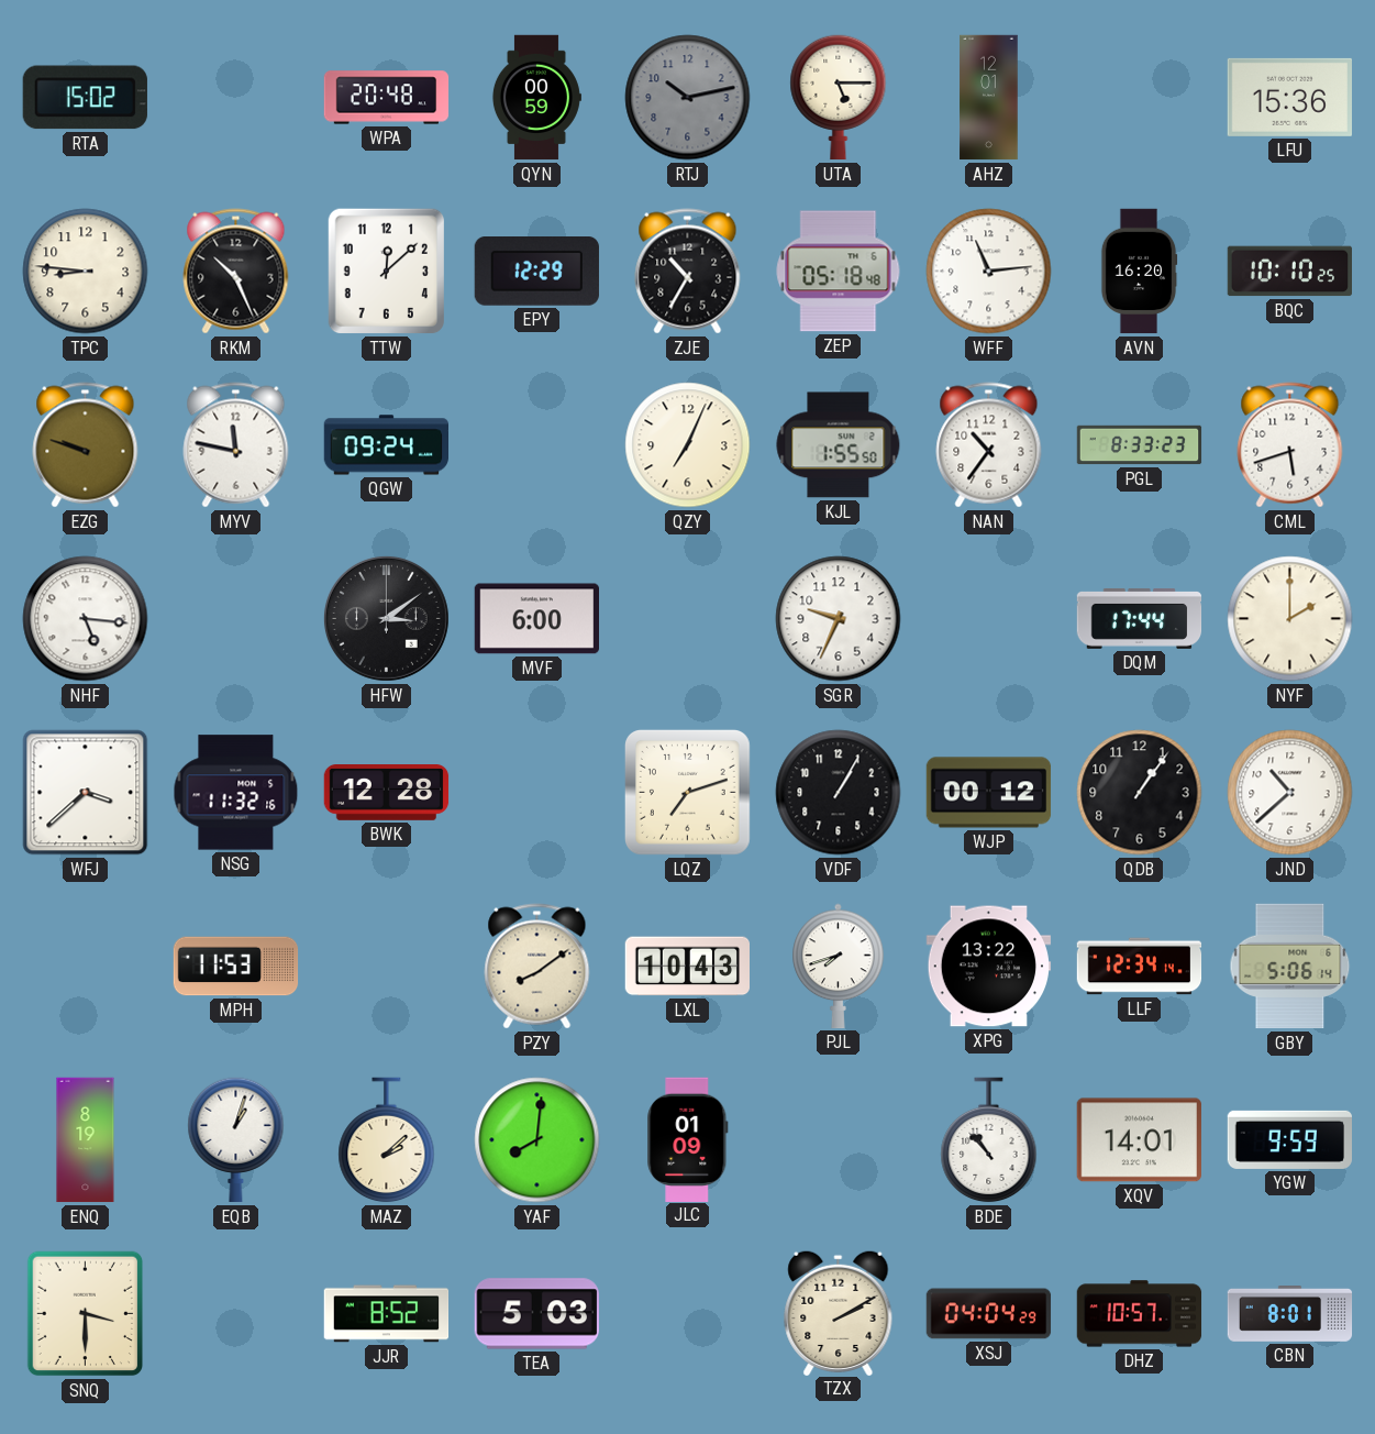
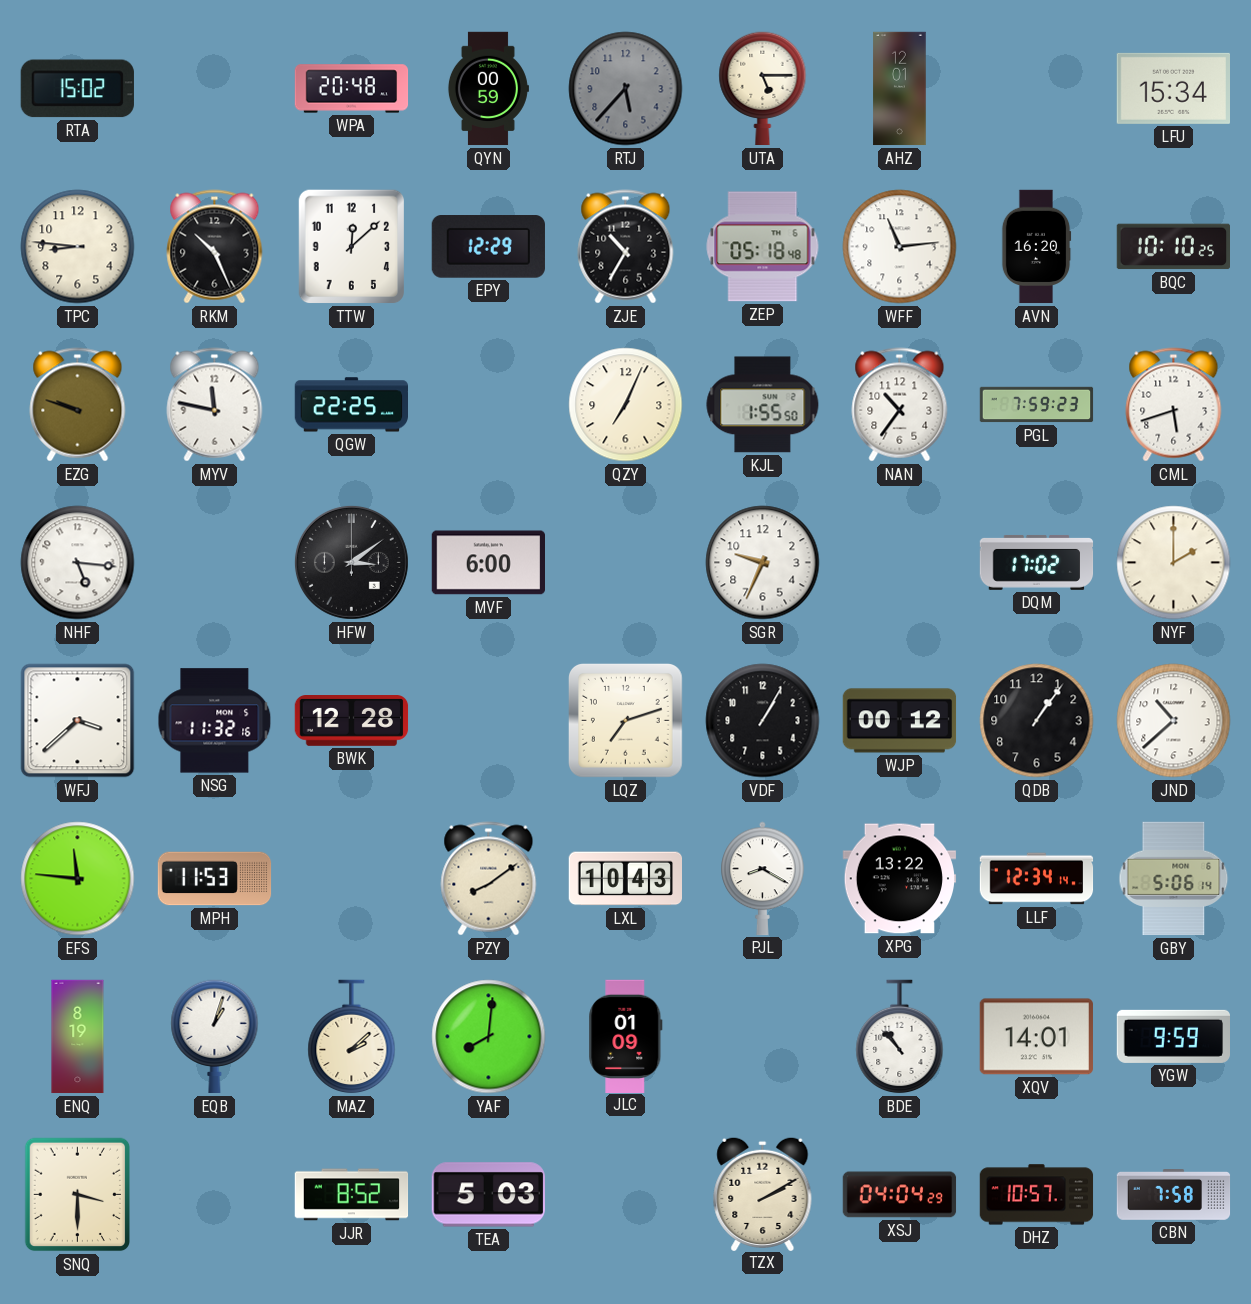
RTJ: 10:13 -> 5:37 (626, 89)
LFU: 15:36 -> 15:34 (1173, 88)
QGW: 09:24 -> 22:25 (351, 405)
PGL: 8:33 -> 7:59 (1037, 405)
DQM: 17:44 -> 17:02 (1037, 562)
EFS: none -> 11:46 (78, 879)
PJL: 7:42 -> 8:20 (763, 878)
CBN: 8:01 -> 7:58 (1174, 1195)
